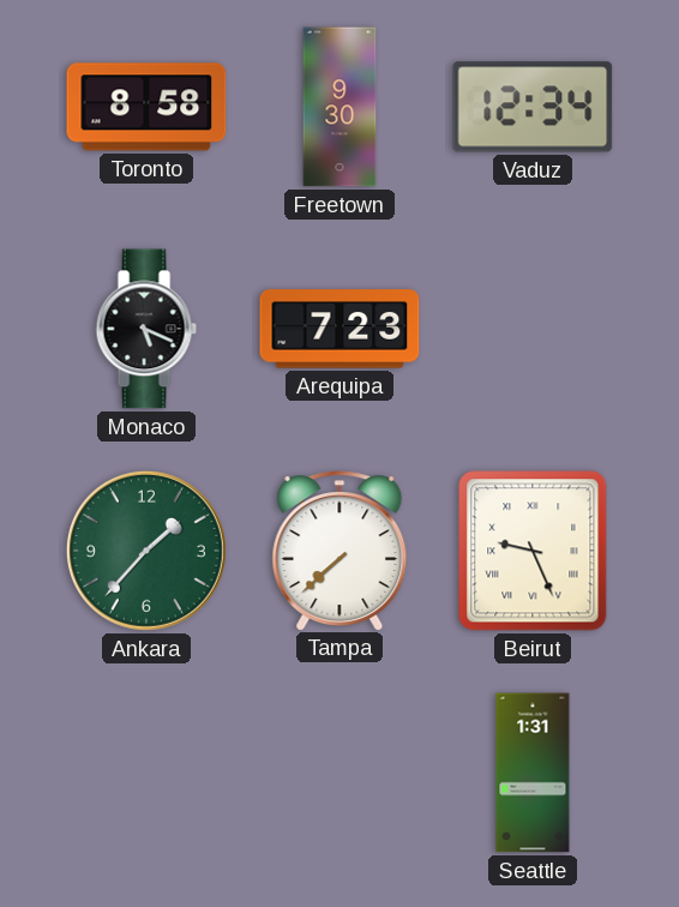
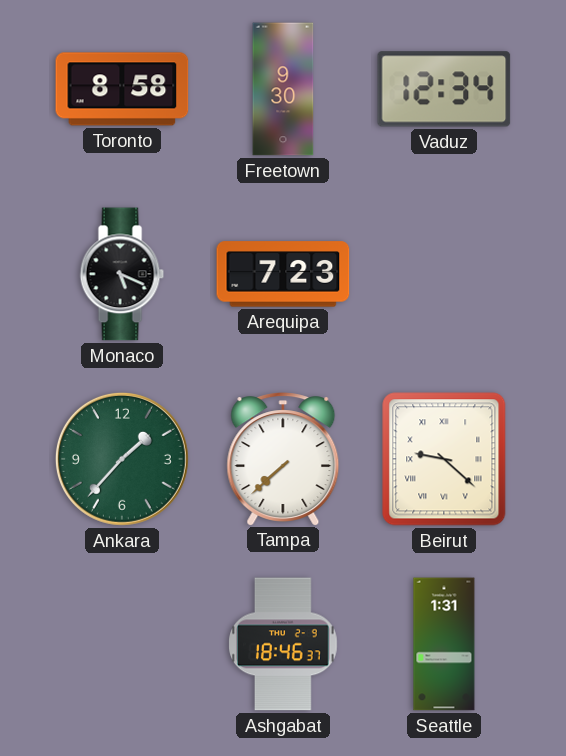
Beirut: 9:26 -> 9:22 (444, 459)
Ashgabat: none -> 18:46 (283, 644)
